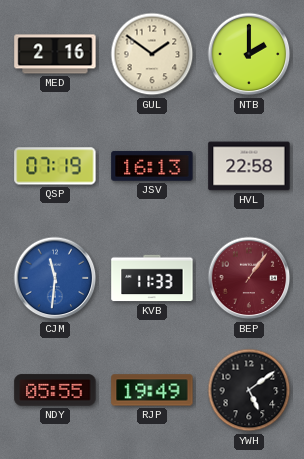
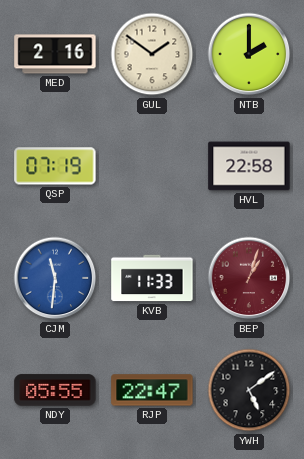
JSV: 16:13 -> none (152, 166)
BEP: 1:06 -> 1:03 (249, 278)
RJP: 19:49 -> 22:47 (152, 390)
